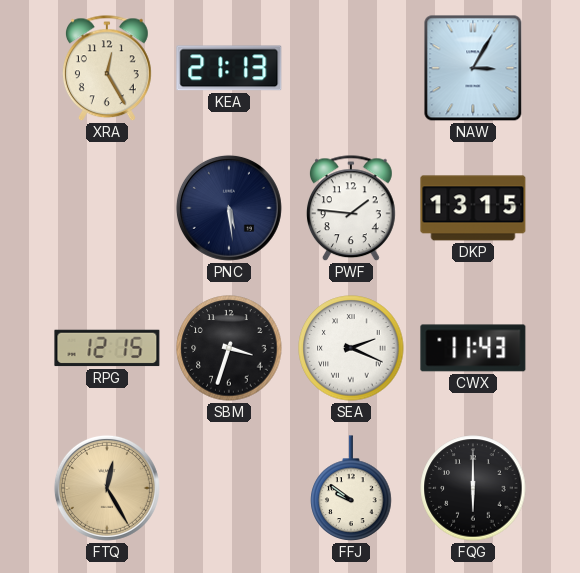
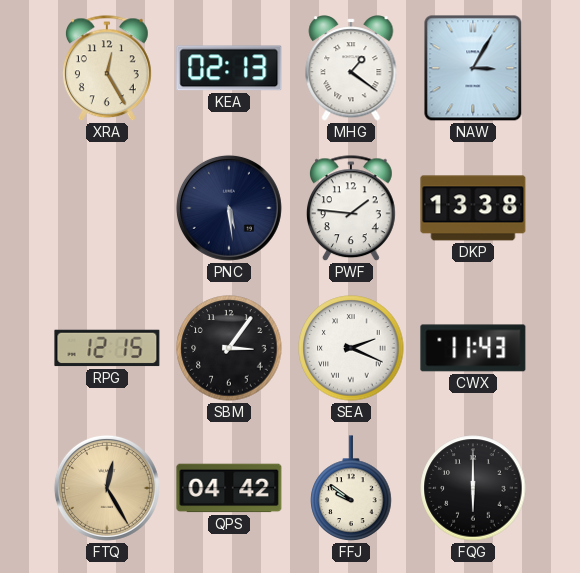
KEA: 21:13 -> 02:13 (229, 68)
MHG: none -> 1:21 (351, 68)
DKP: 13:15 -> 13:38 (473, 208)
SBM: 3:33 -> 3:06 (229, 348)
QPS: none -> 04:42 (229, 488)
